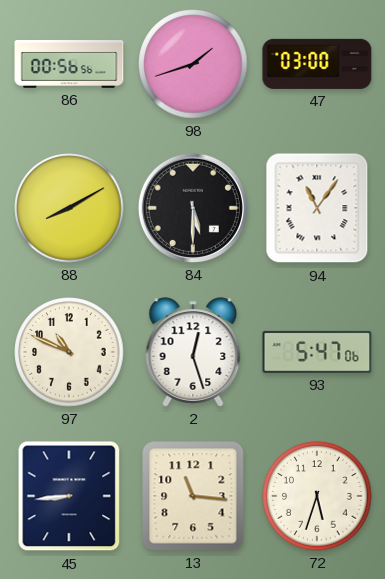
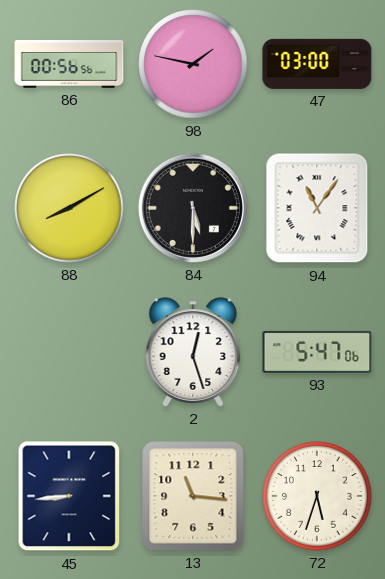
98: 1:42 -> 1:47 (193, 64)
97: 10:49 -> none (69, 352)
